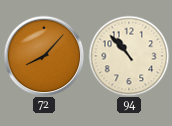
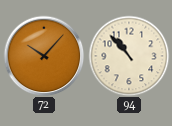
72: 8:07 -> 10:07 (44, 56)
